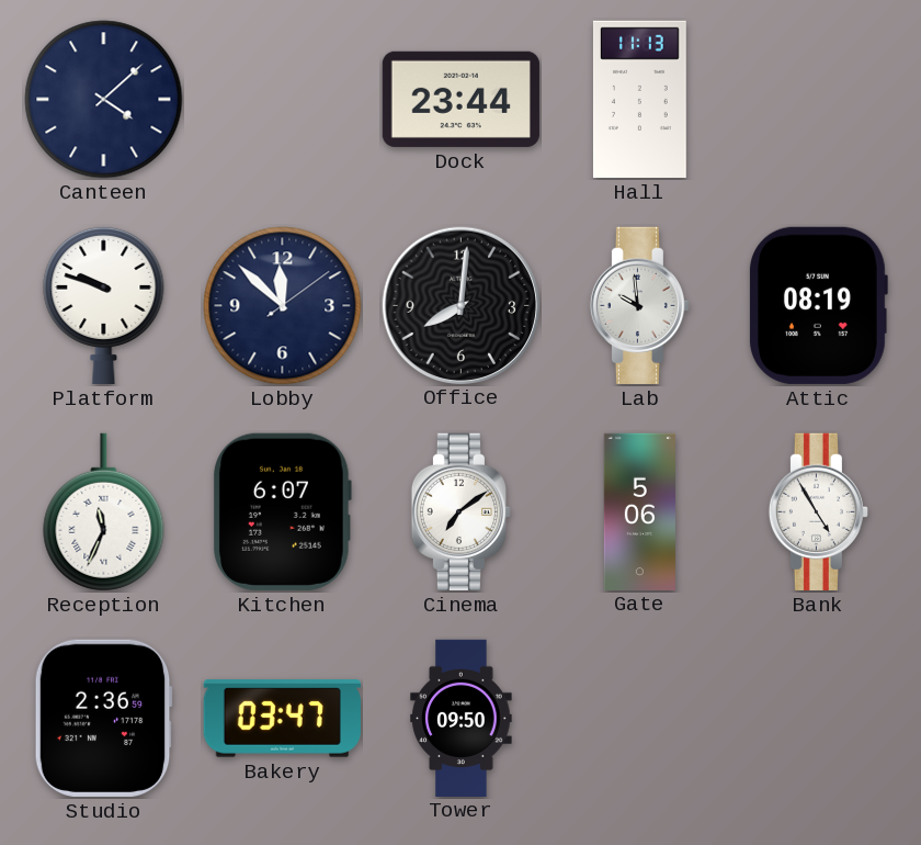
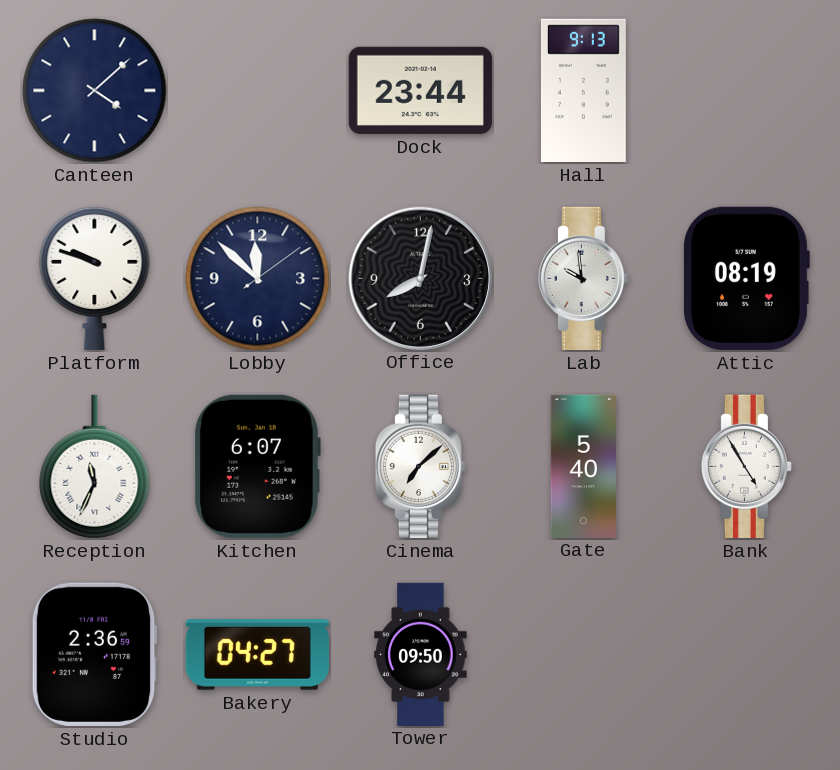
Hall: 11:13 -> 9:13 (584, 90)
Office: 8:01 -> 8:02 (420, 278)
Cinema: 7:09 -> 7:08 (420, 466)
Gate: 5:06 -> 5:40 (583, 466)
Bakery: 03:47 -> 04:27 (257, 655)
